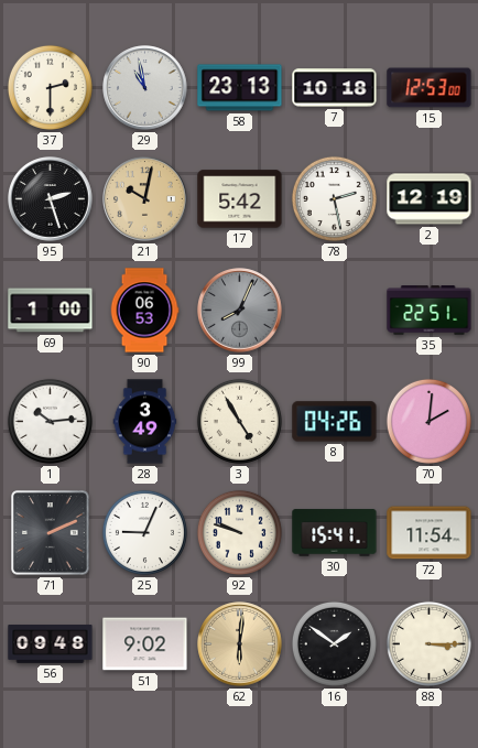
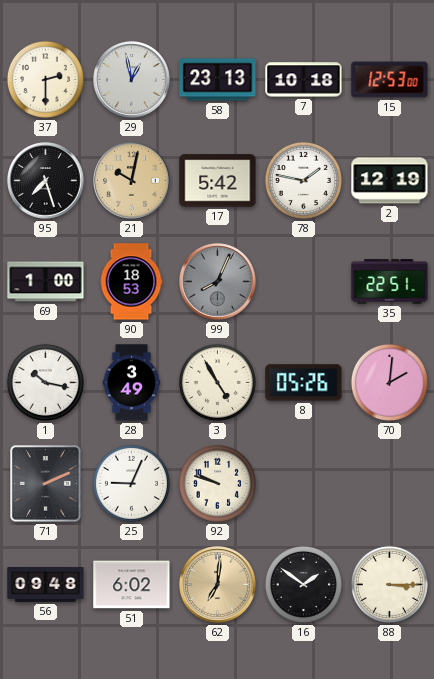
29: 10:58 -> 12:58 (132, 80)
95: 2:27 -> 7:27 (46, 181)
78: 2:28 -> 1:47 (303, 180)
90: 06:53 -> 18:53 (131, 282)
1: 10:14 -> 10:17 (45, 382)
8: 04:26 -> 05:26 (304, 383)
30: 15:41 -> none (335, 533)
72: 11:54 -> none (430, 533)
51: 9:02 -> 6:02 (132, 585)
62: 6:01 -> 7:01 (218, 585)
